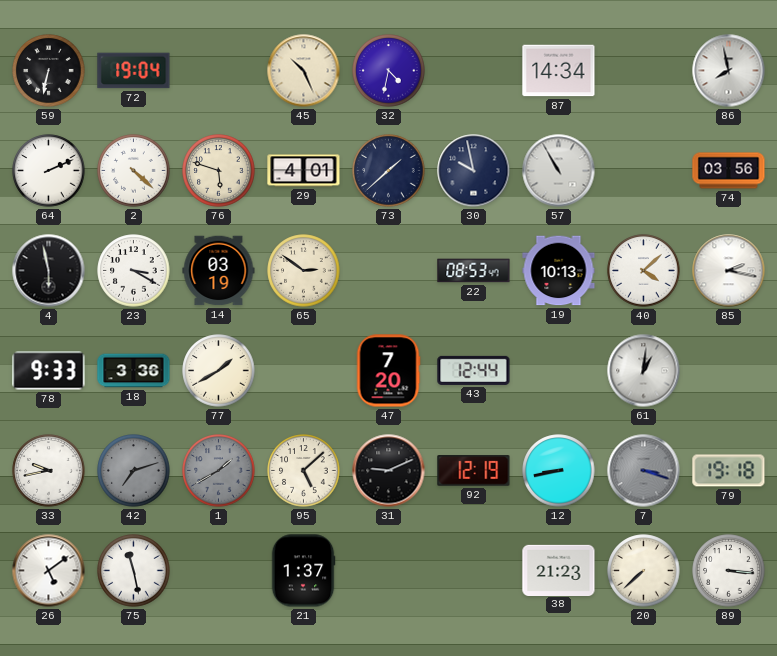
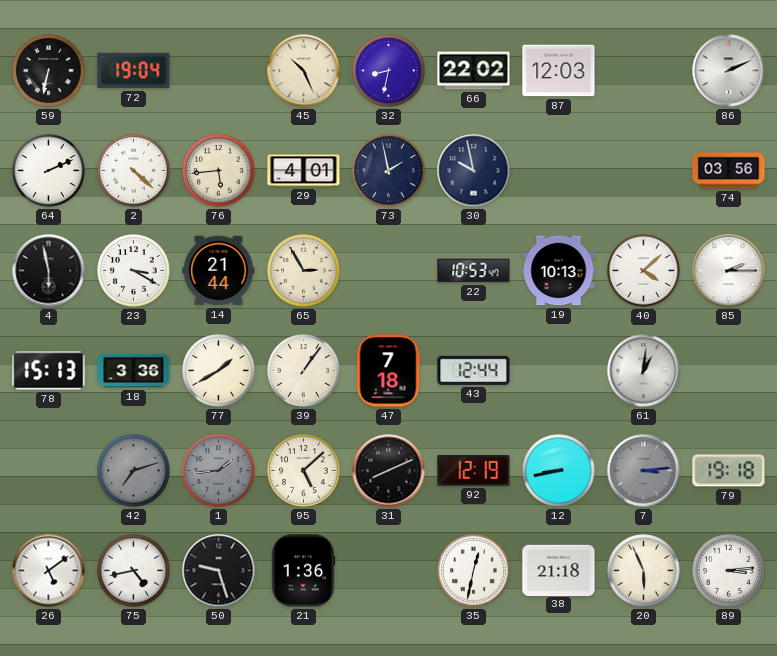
32: 4:32 -> 8:32 (389, 71)
66: none -> 22:02 (474, 71)
87: 14:34 -> 12:03 (559, 71)
86: 7:58 -> 2:11 (729, 71)
76: 5:48 -> 5:44 (219, 171)
73: 1:38 -> 1:58 (389, 171)
57: 10:55 -> none (559, 171)
14: 03:19 -> 21:44 (219, 271)
65: 2:51 -> 2:55 (304, 271)
22: 08:53 -> 10:53 (474, 271)
85: 2:17 -> 2:15 (729, 271)
78: 9:33 -> 15:13 (49, 371)
39: none -> 1:06 (304, 371)
47: 7:20 -> 7:18 (388, 371)
33: 9:43 -> none (49, 471)
1: 1:40 -> 1:44 (219, 471)
31: 9:11 -> 8:11 (389, 471)
7: 3:18 -> 3:14 (644, 471)
75: 11:28 -> 4:43 (134, 571)
50: none -> 9:27 (219, 571)
21: 1:37 -> 1:36 (303, 571)
35: none -> 12:32 (474, 571)
38: 21:23 -> 21:18 (559, 570)
20: 7:38 -> 5:56 (644, 571)
89: 3:16 -> 3:14 (729, 571)
